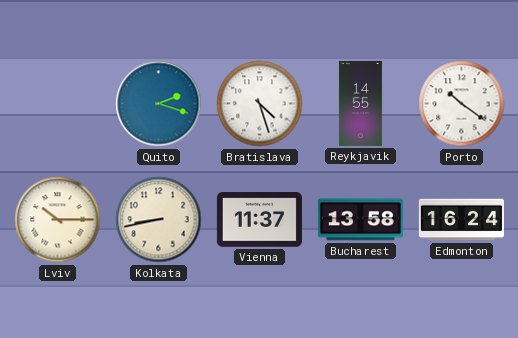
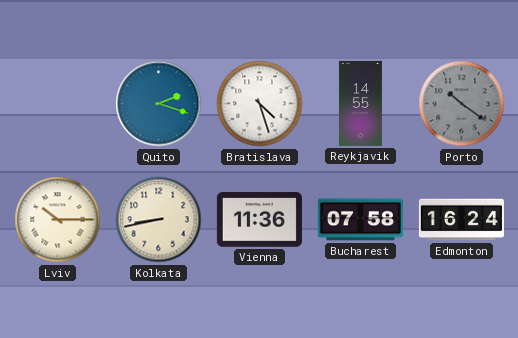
Porto dial: white -> grey (462, 104)
Vienna: 11:37 -> 11:36 (259, 220)
Bucharest: 13:58 -> 07:58 (360, 220)
